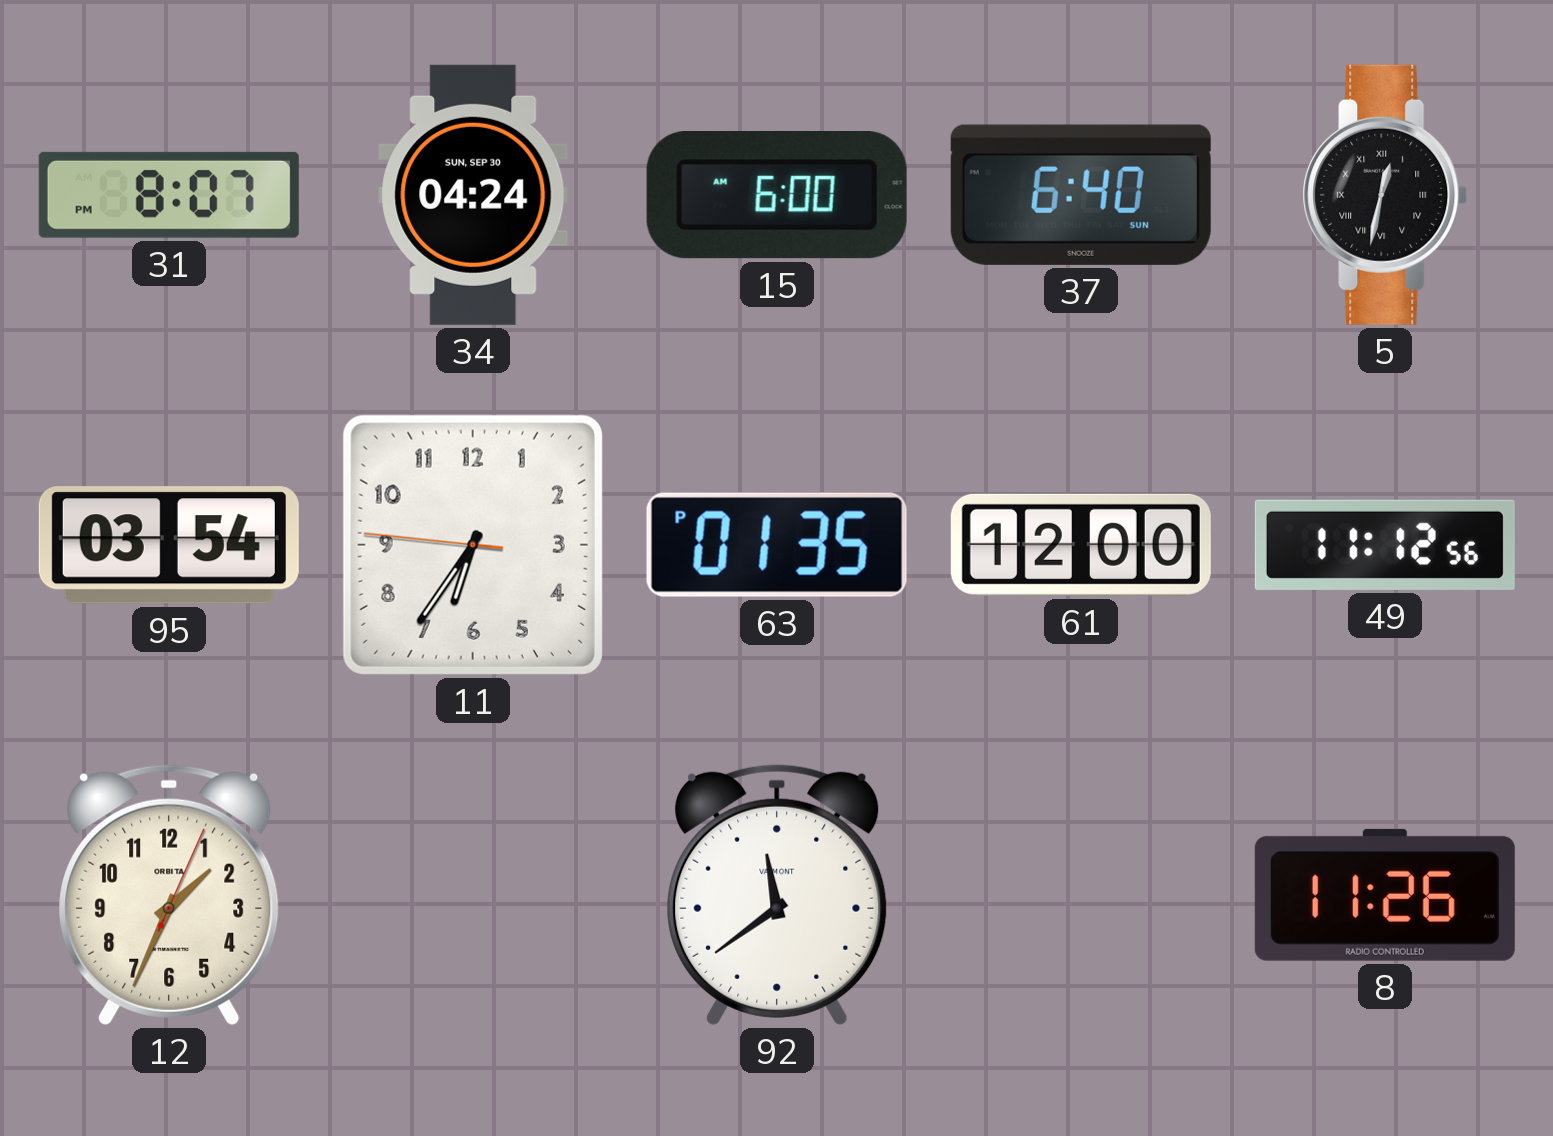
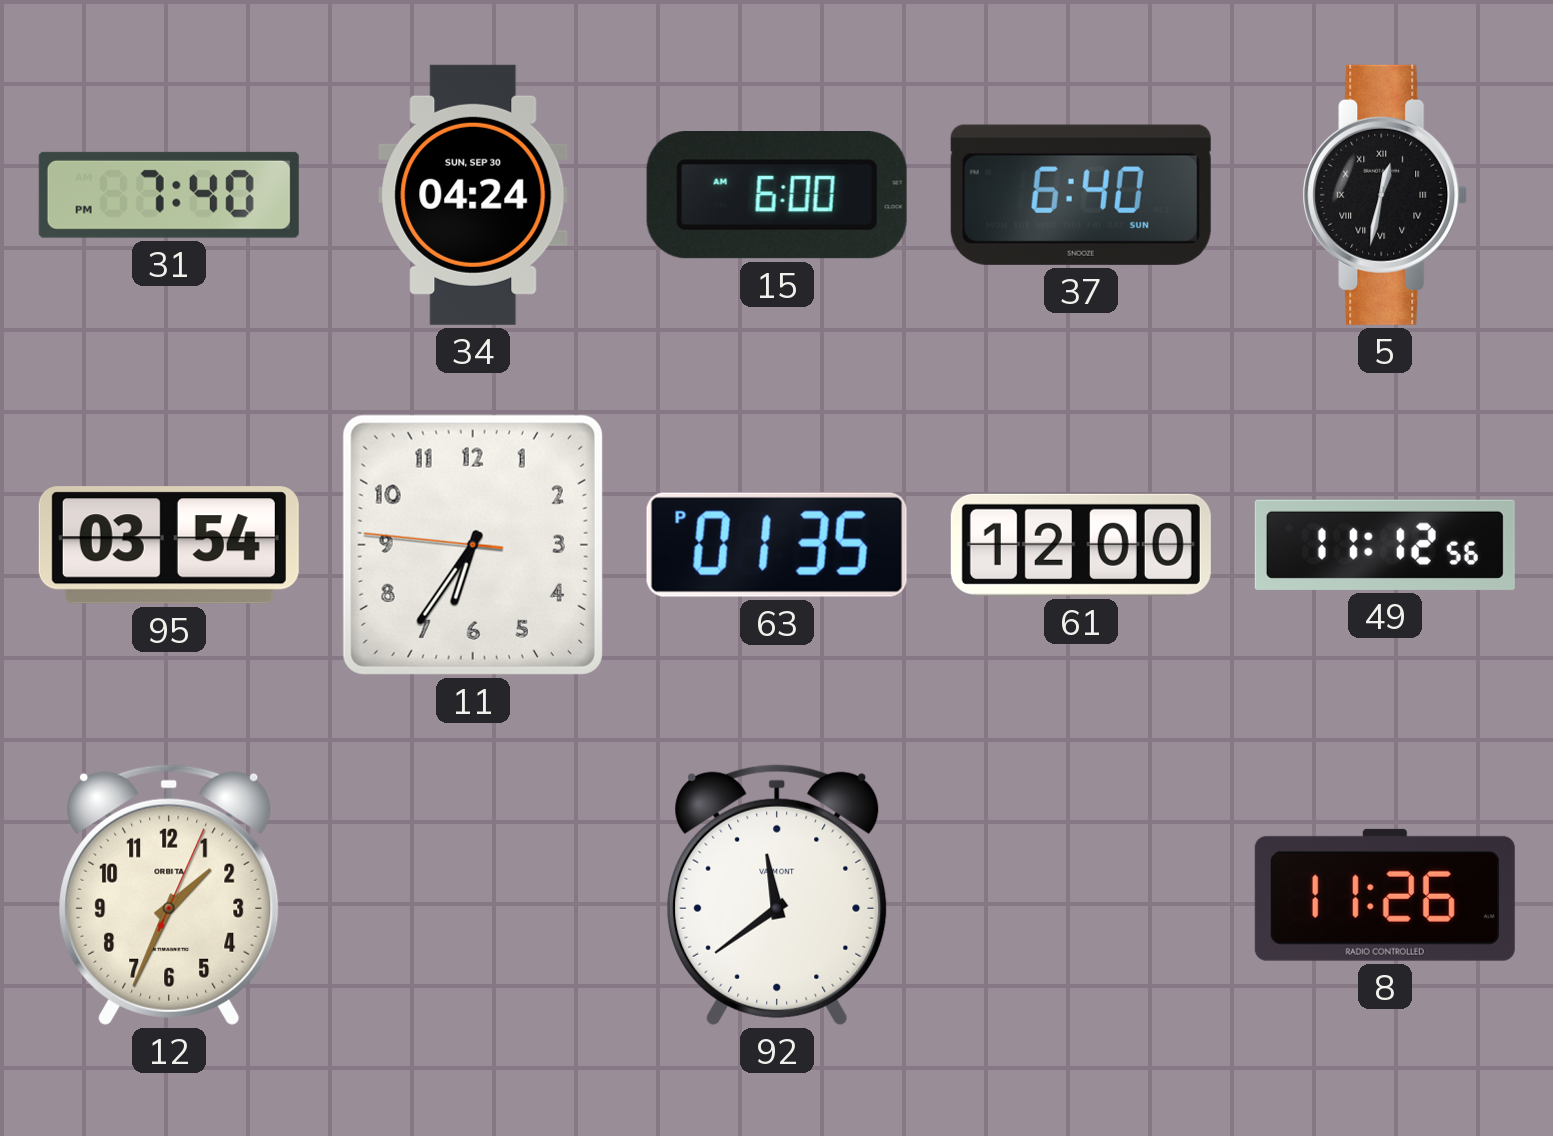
31: 8:07 -> 7:40 (169, 195)
